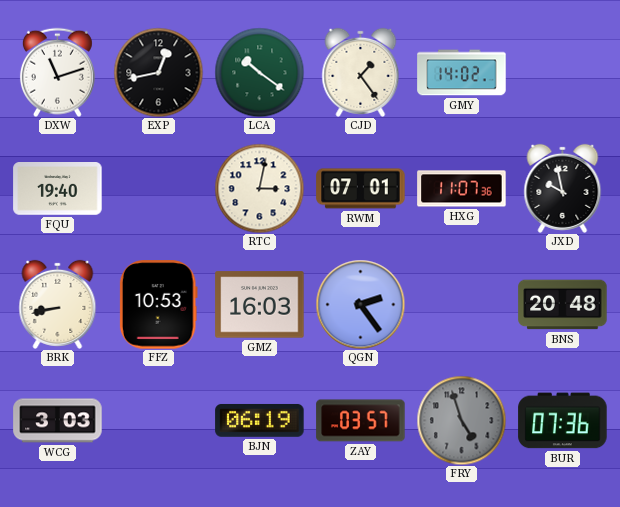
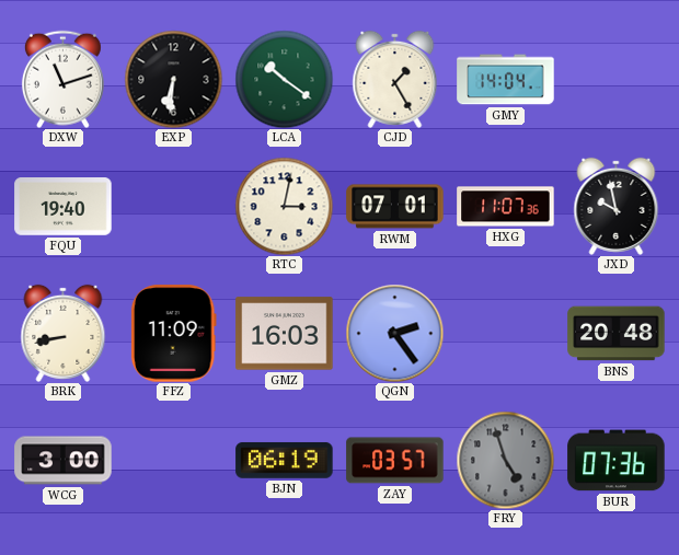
EXP: 12:43 -> 6:31 (173, 79)
CJD: 1:24 -> 1:25 (395, 79)
GMY: 14:02 -> 14:04 (506, 80)
FFZ: 10:53 -> 11:09 (173, 334)
WCG: 3:03 -> 3:00 (64, 461)
